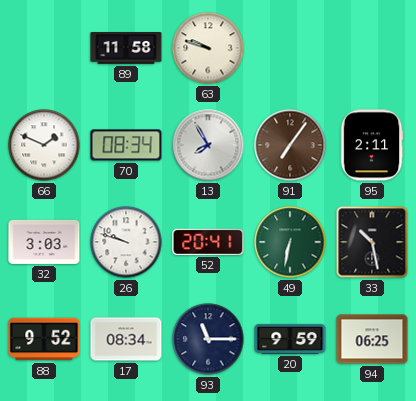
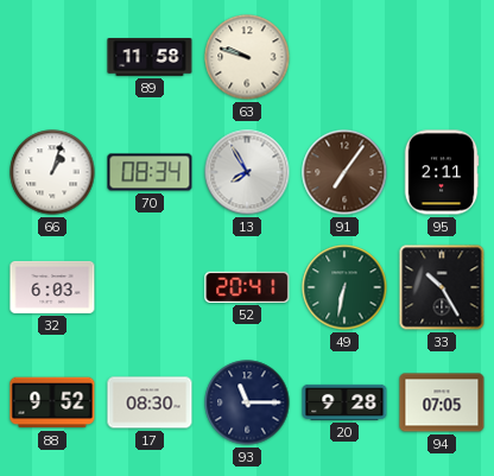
66: 1:49 -> 1:03 (52, 172)
32: 3:03 -> 6:03 (52, 287)
26: 9:48 -> none (126, 242)
33: 10:28 -> 10:25 (442, 287)
17: 08:34 -> 08:30 (150, 402)
20: 9:59 -> 9:28 (344, 402)
94: 06:25 -> 07:05 (442, 402)
